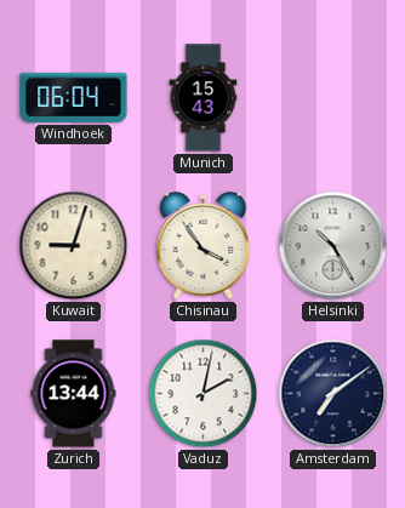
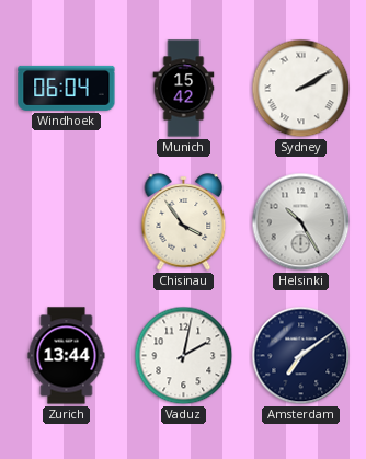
Munich: 15:43 -> 15:42 (184, 89)
Sydney: none -> 2:10 (301, 89)
Kuwait: 9:03 -> none (74, 246)
